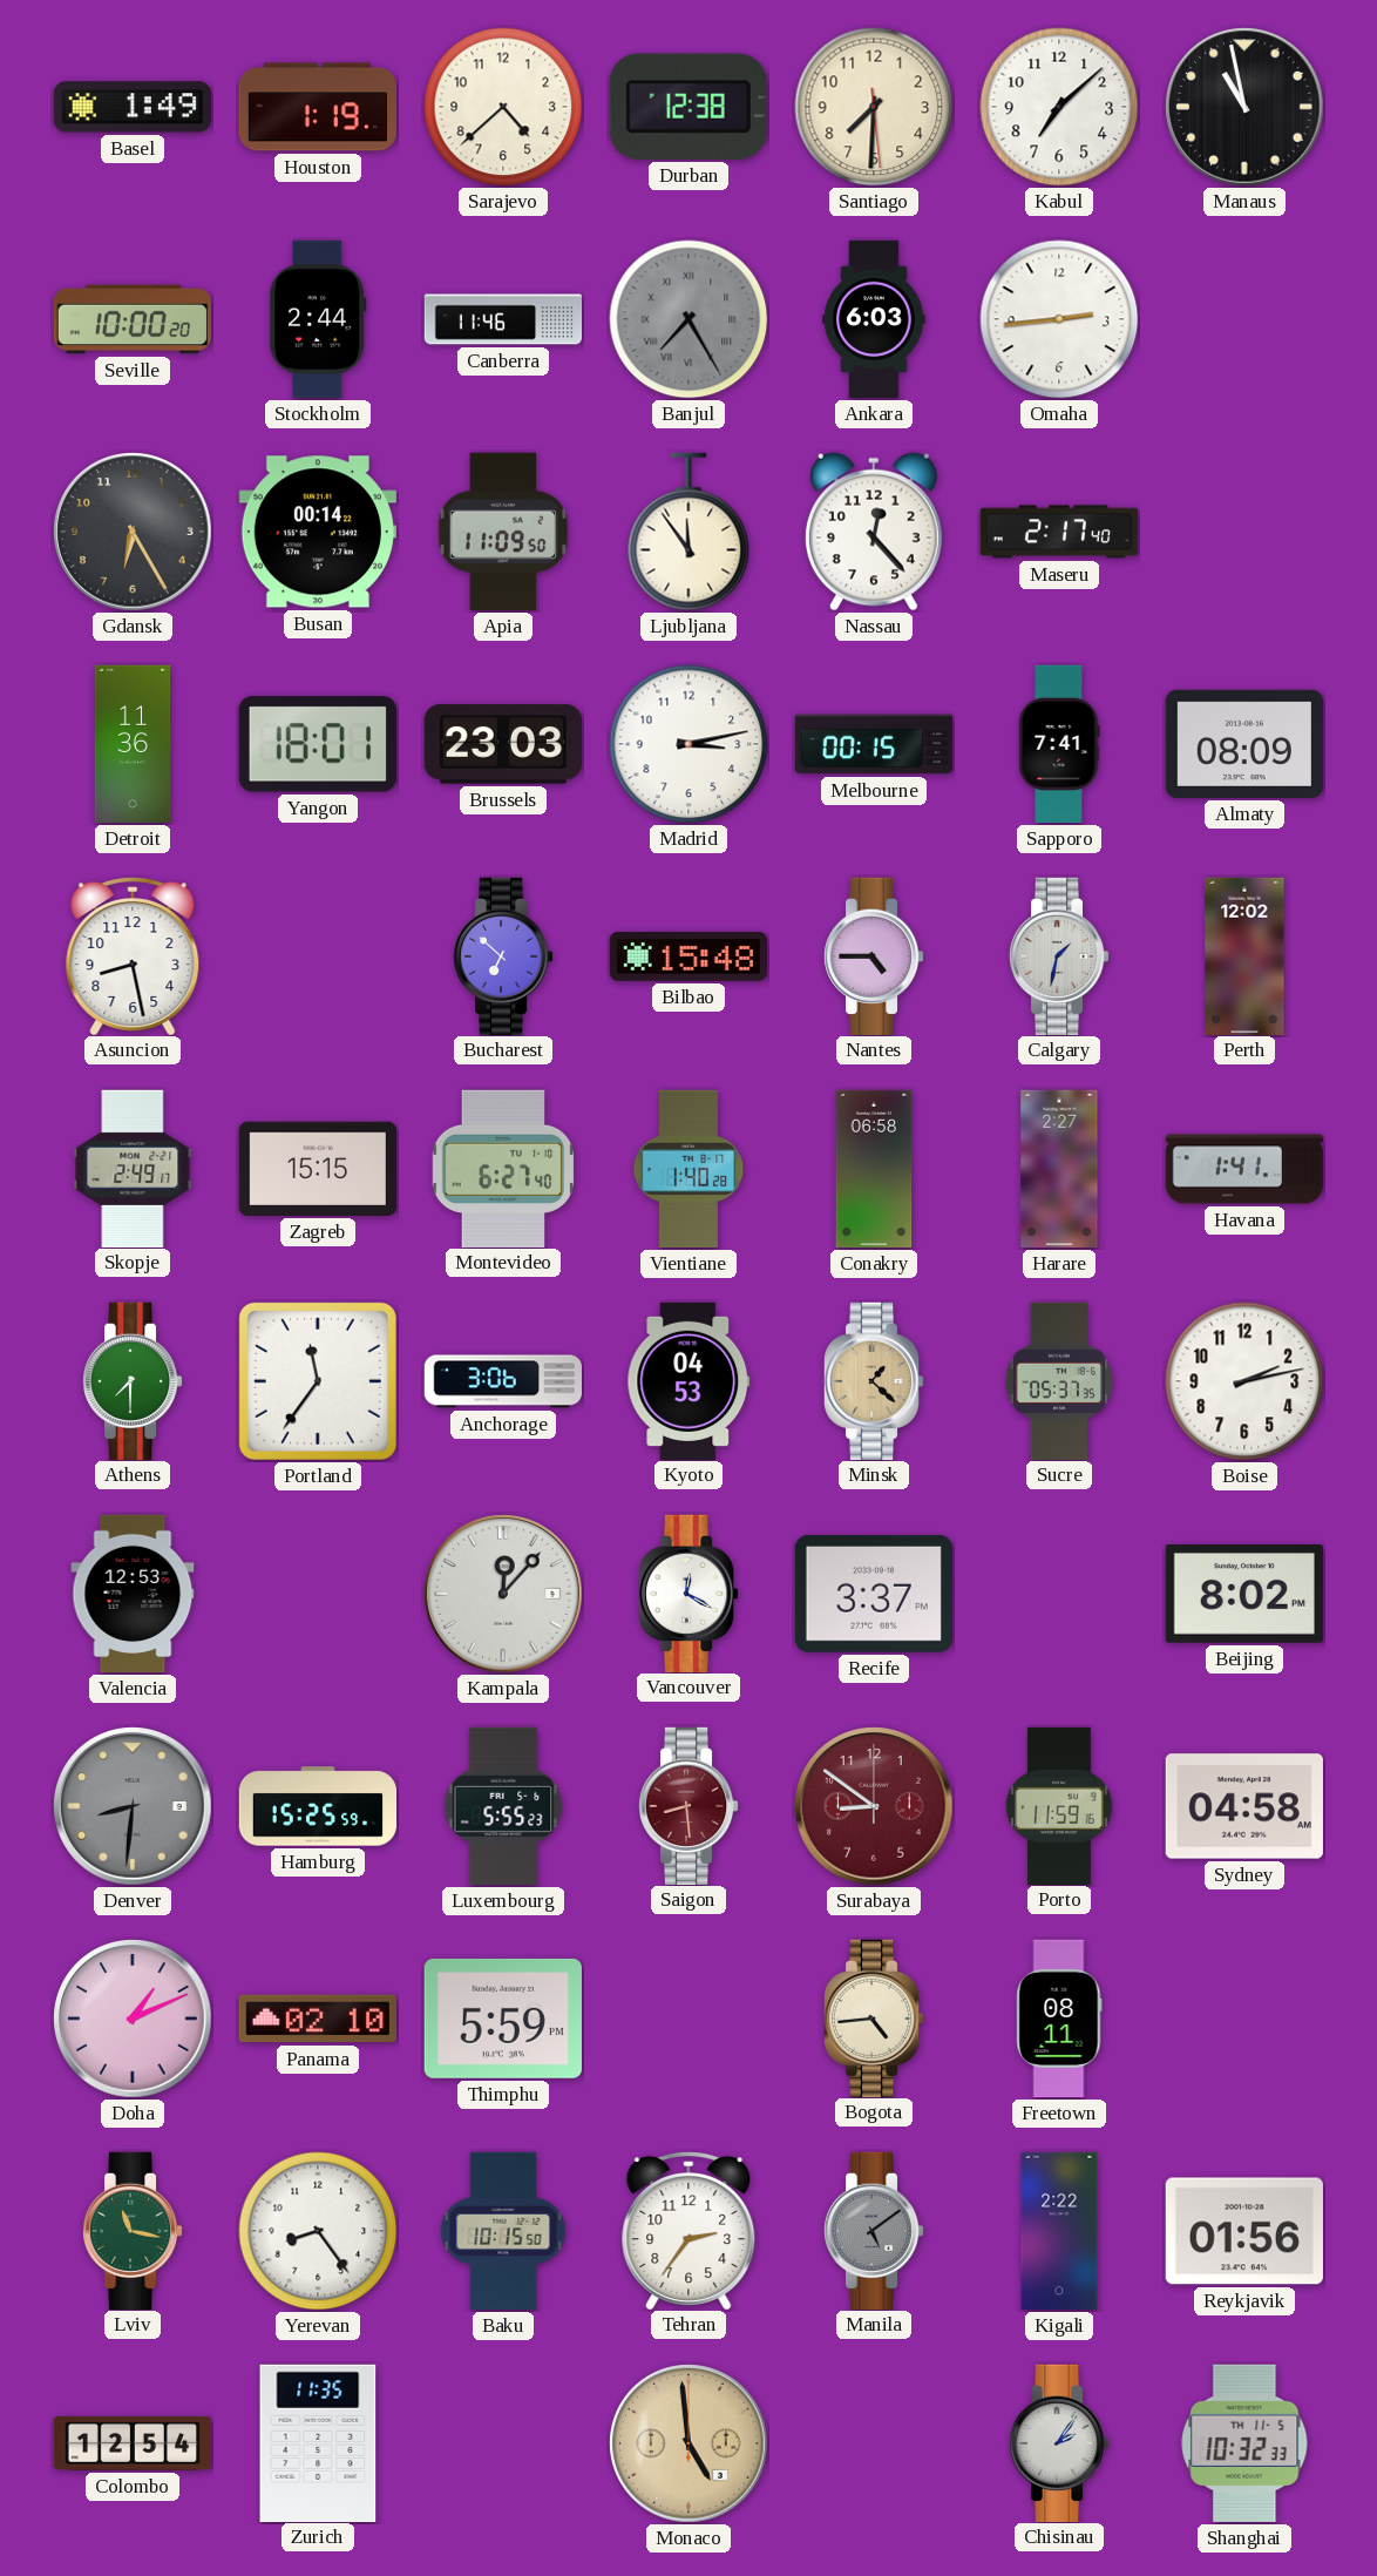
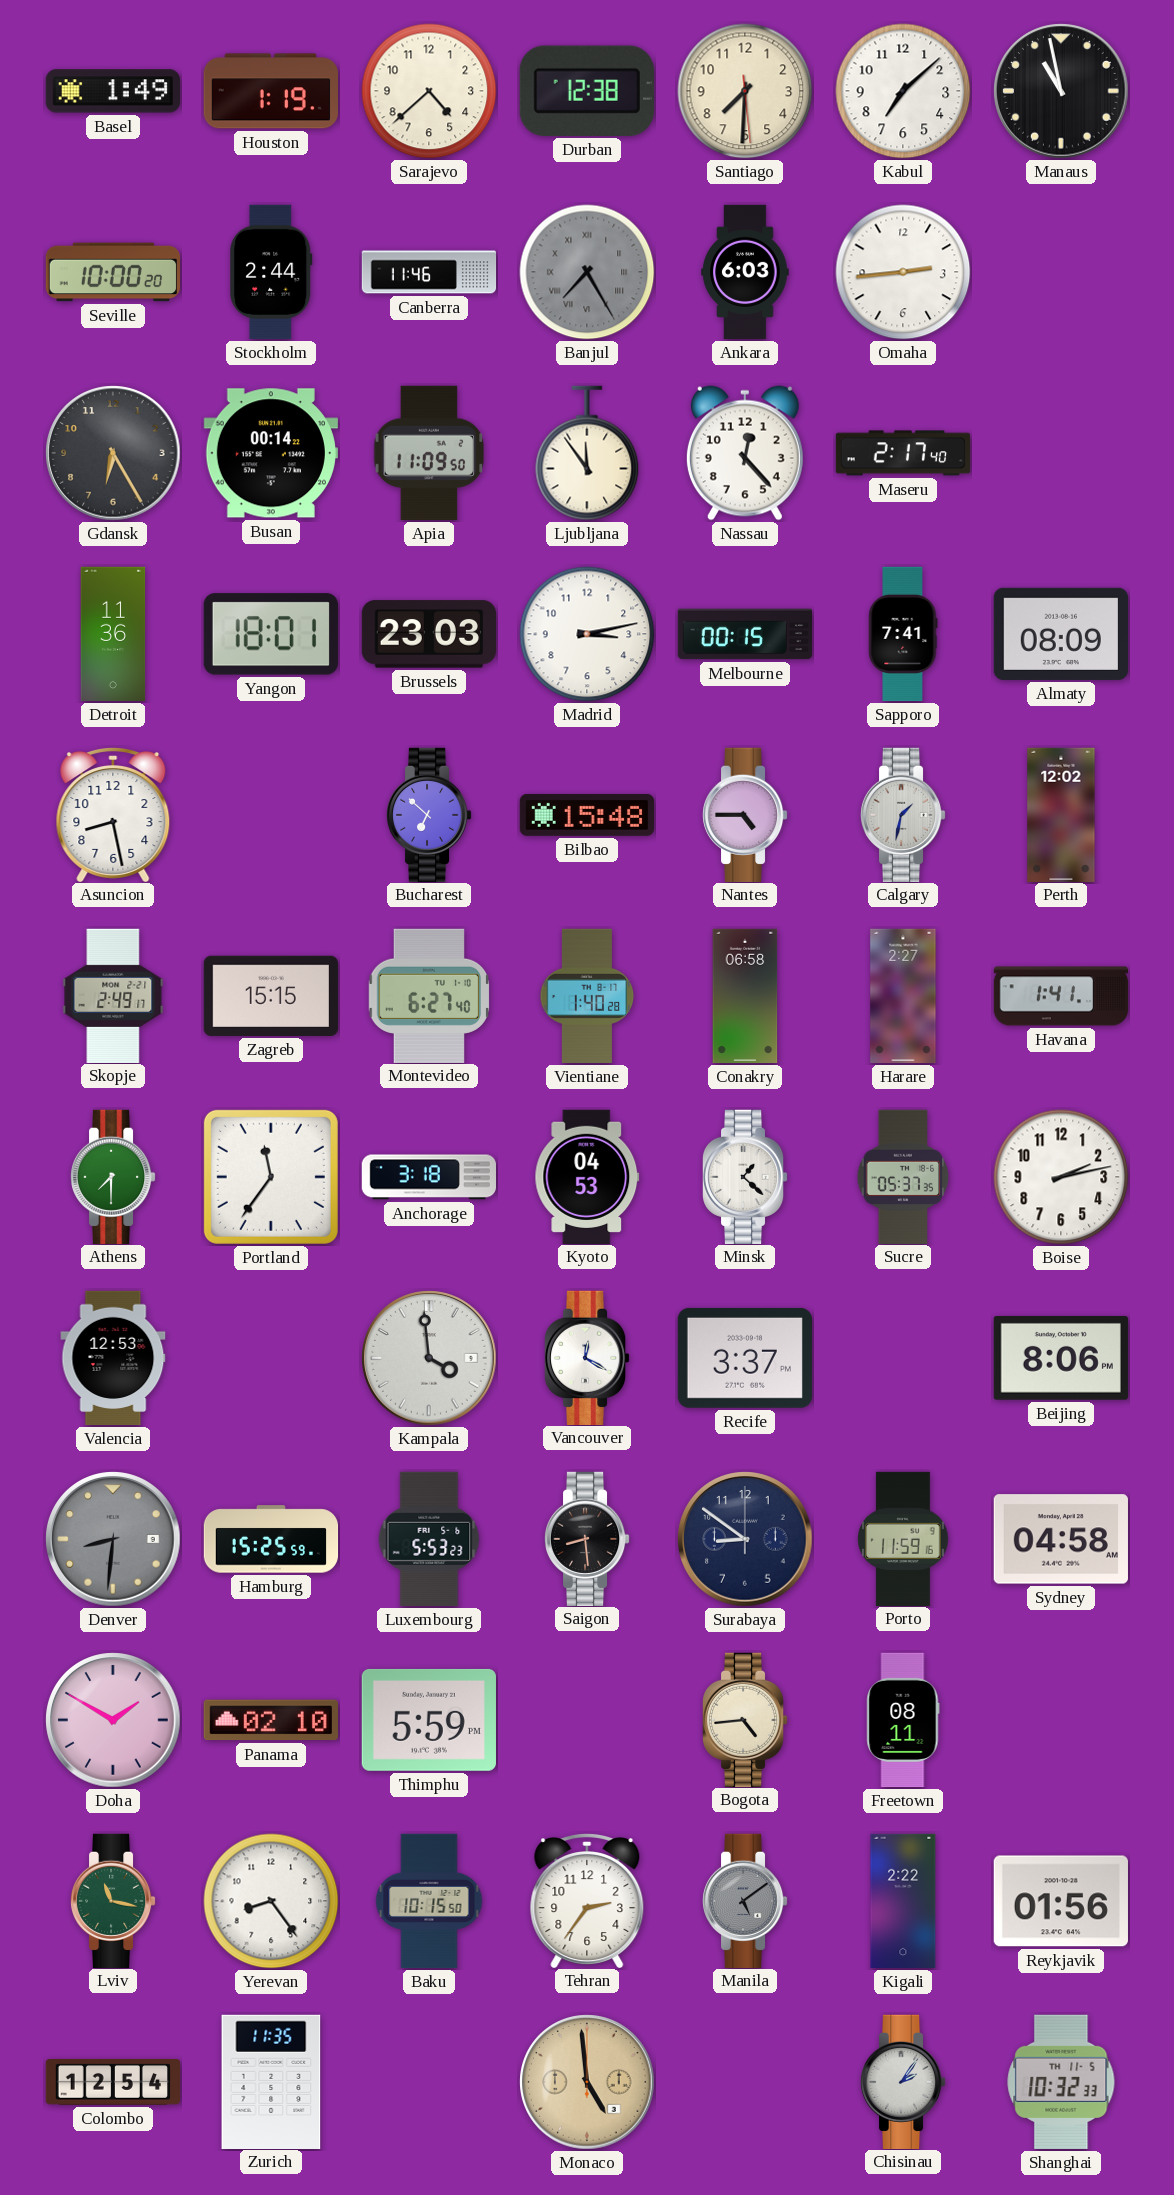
Anchorage: 3:06 -> 3:18 (428, 1177)
Minsk dial: champagne -> white (745, 1176)
Kampala: 12:07 -> 3:59 (429, 1358)
Beijing: 8:02 -> 8:06 (1061, 1358)
Luxembourg: 5:55 -> 5:53 (429, 1539)
Saigon dial: burgundy -> black (587, 1538)
Surabaya dial: burgundy -> navy (745, 1539)
Doha: 1:11 -> 1:50 (113, 1720)
